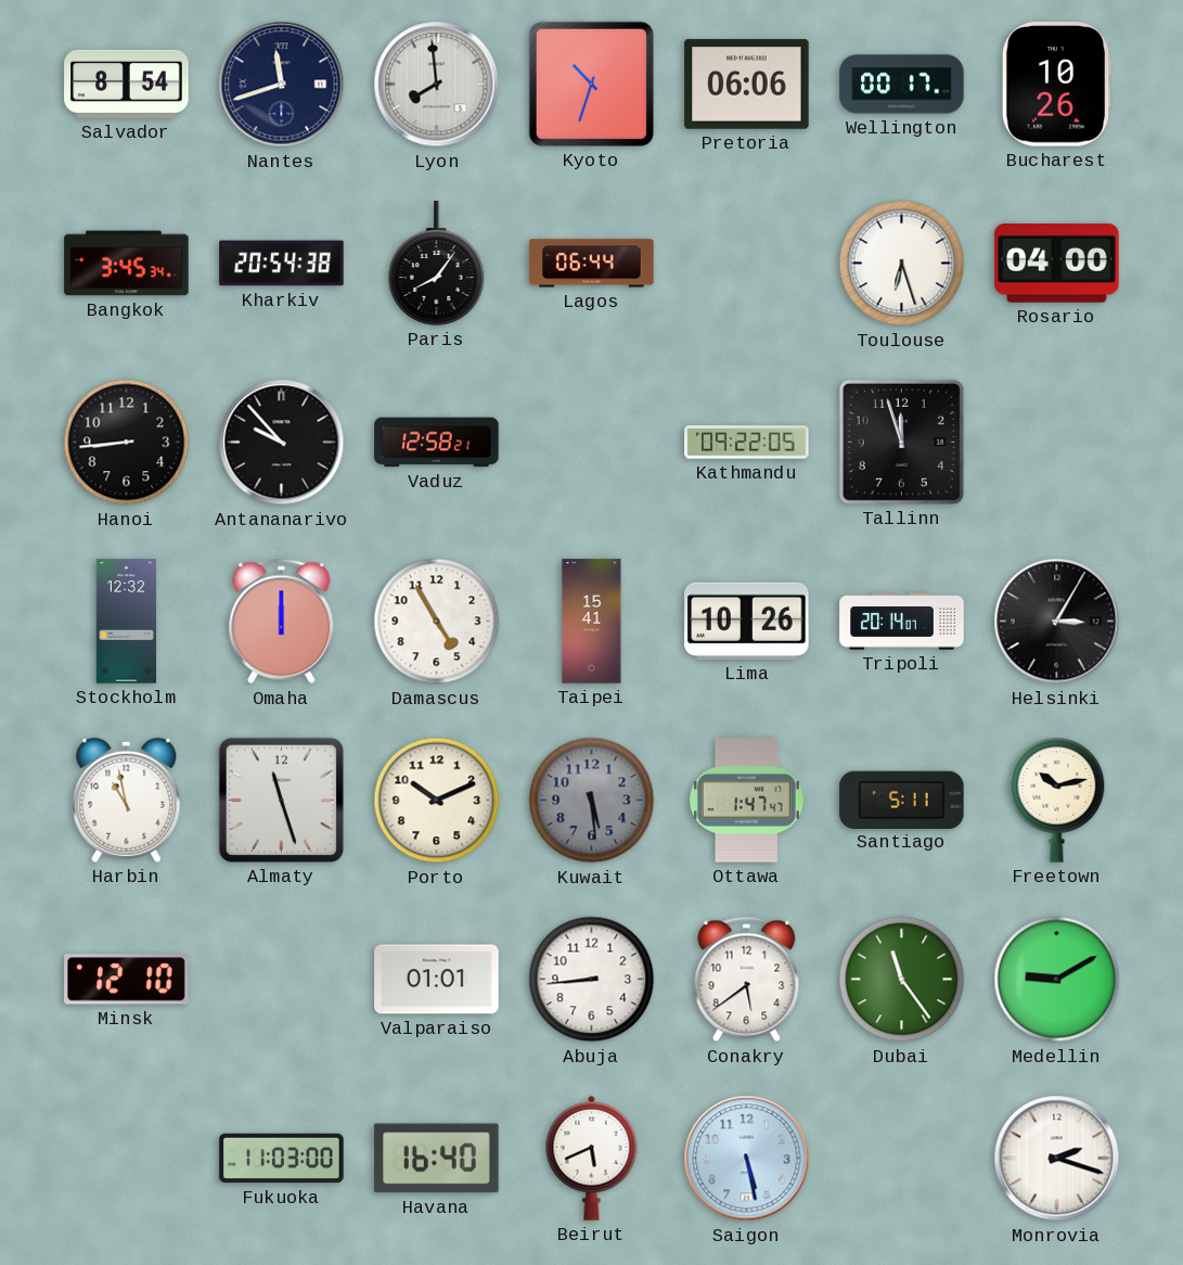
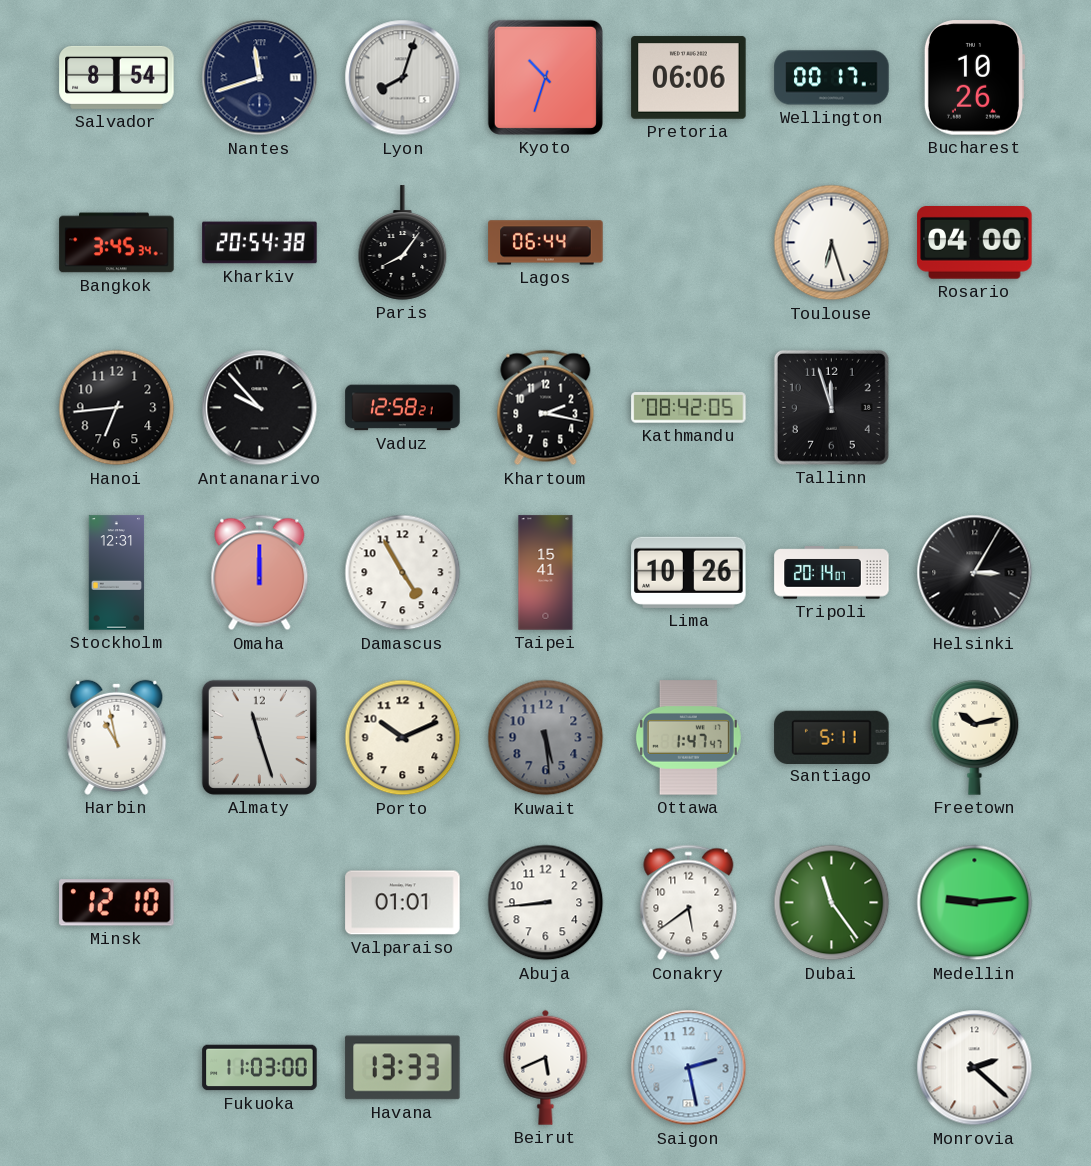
Lyon: 7:59 -> 8:03 (403, 78)
Hanoi: 8:44 -> 6:44 (117, 408)
Khartoum: none -> 2:17 (546, 408)
Kathmandu: 09:22 -> 08:42 (689, 408)
Stockholm: 12:32 -> 12:31 (117, 573)
Medellin: 9:10 -> 9:14 (975, 903)
Havana: 16:40 -> 13:33 (403, 1068)
Saigon: 5:28 -> 2:28 (689, 1068)
Monrovia: 2:18 -> 2:22 (975, 1068)
